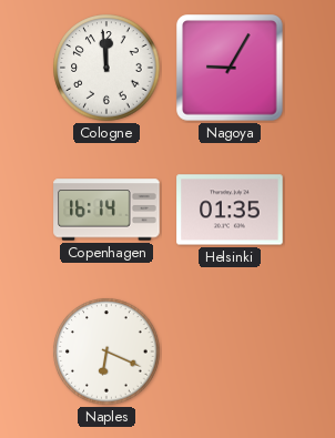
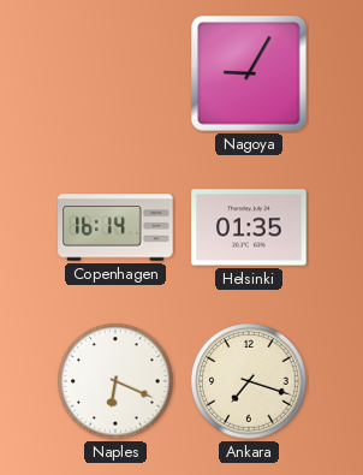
Cologne: 11:59 -> none (106, 68)
Ankara: none -> 7:18 (249, 381)
